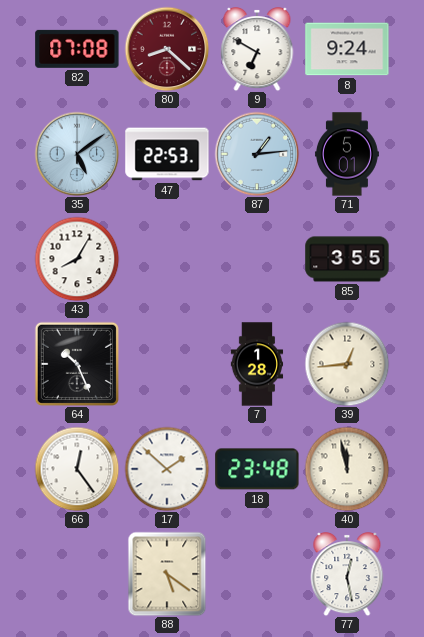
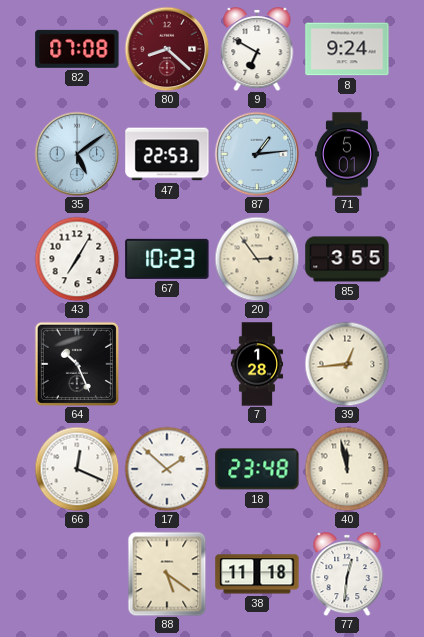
43: 8:05 -> 7:05 (77, 259)
67: none -> 10:23 (167, 259)
20: none -> 2:54 (257, 259)
66: 12:24 -> 12:19 (77, 469)
38: none -> 11:18 (257, 574)
77: 12:28 -> 12:31 (347, 575)
